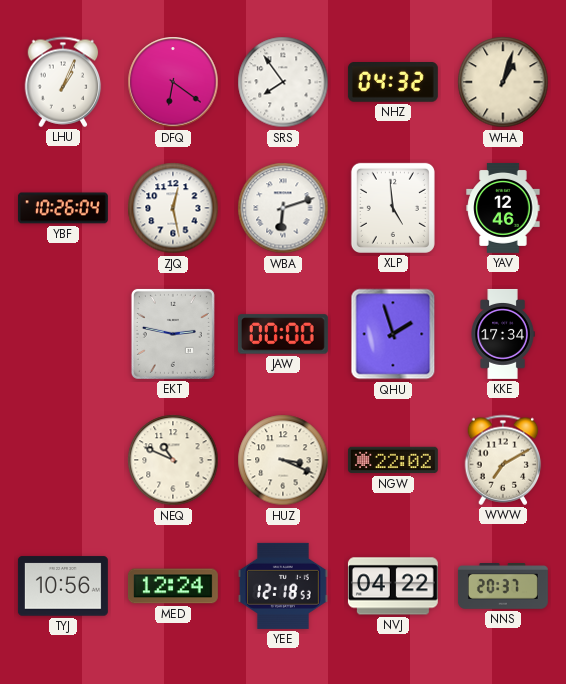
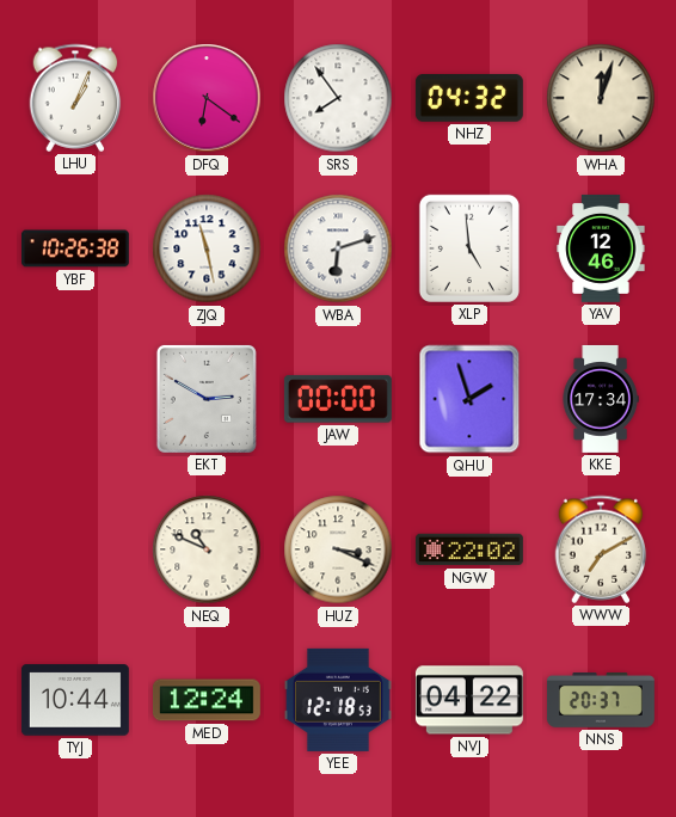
WHA: 1:03 -> 12:03 (601, 98)
YBF: 10:26:04 -> 10:26:38 (75, 248)
ZJQ: 12:28 -> 11:28 (207, 248)
EKT: 2:47 -> 2:50 (207, 399)
TYJ: 10:56 -> 10:44 (75, 700)
